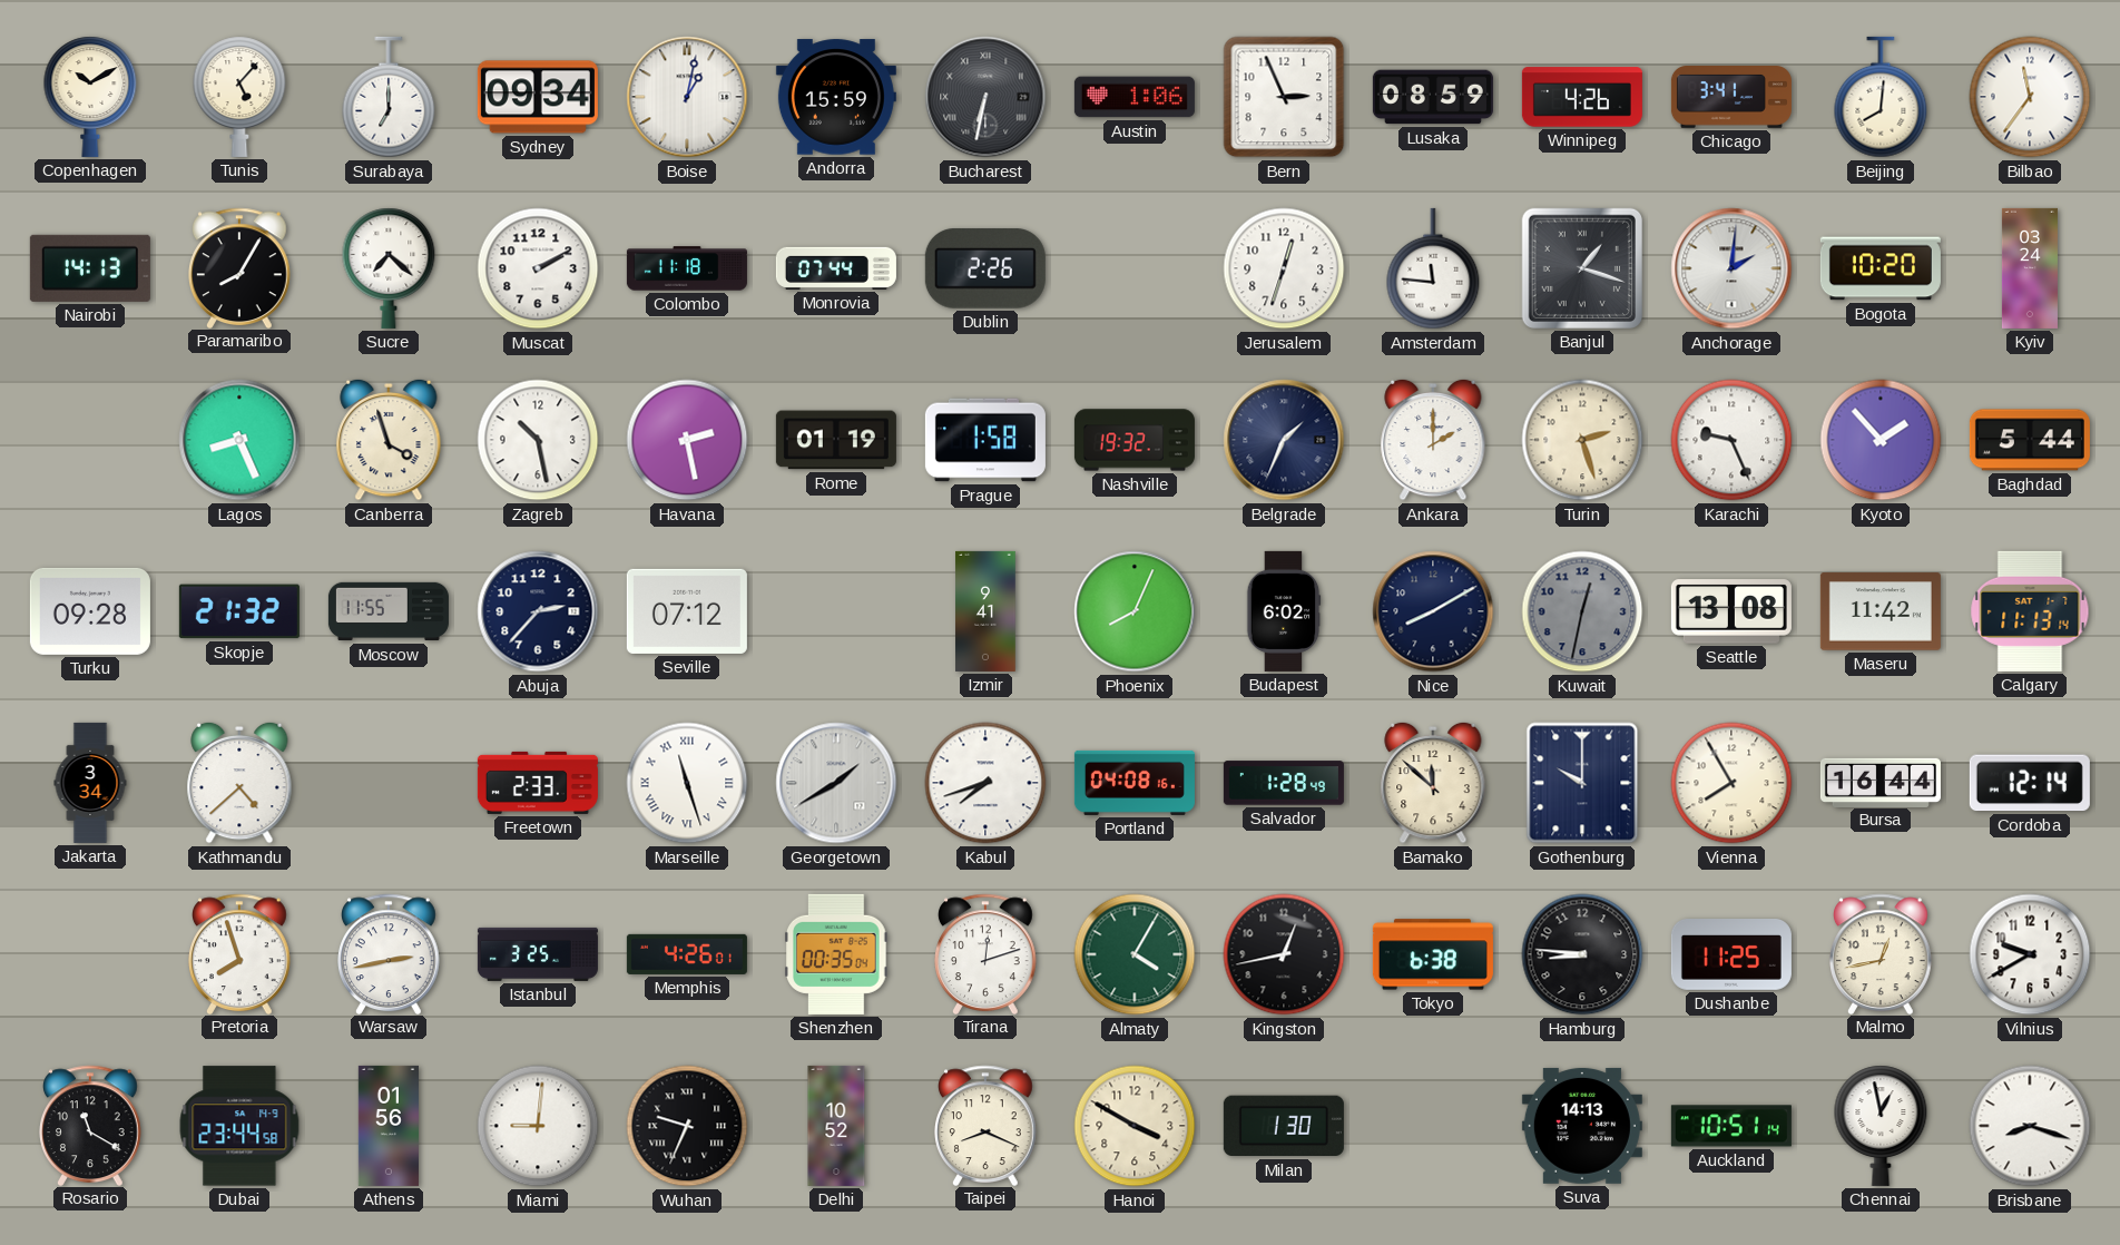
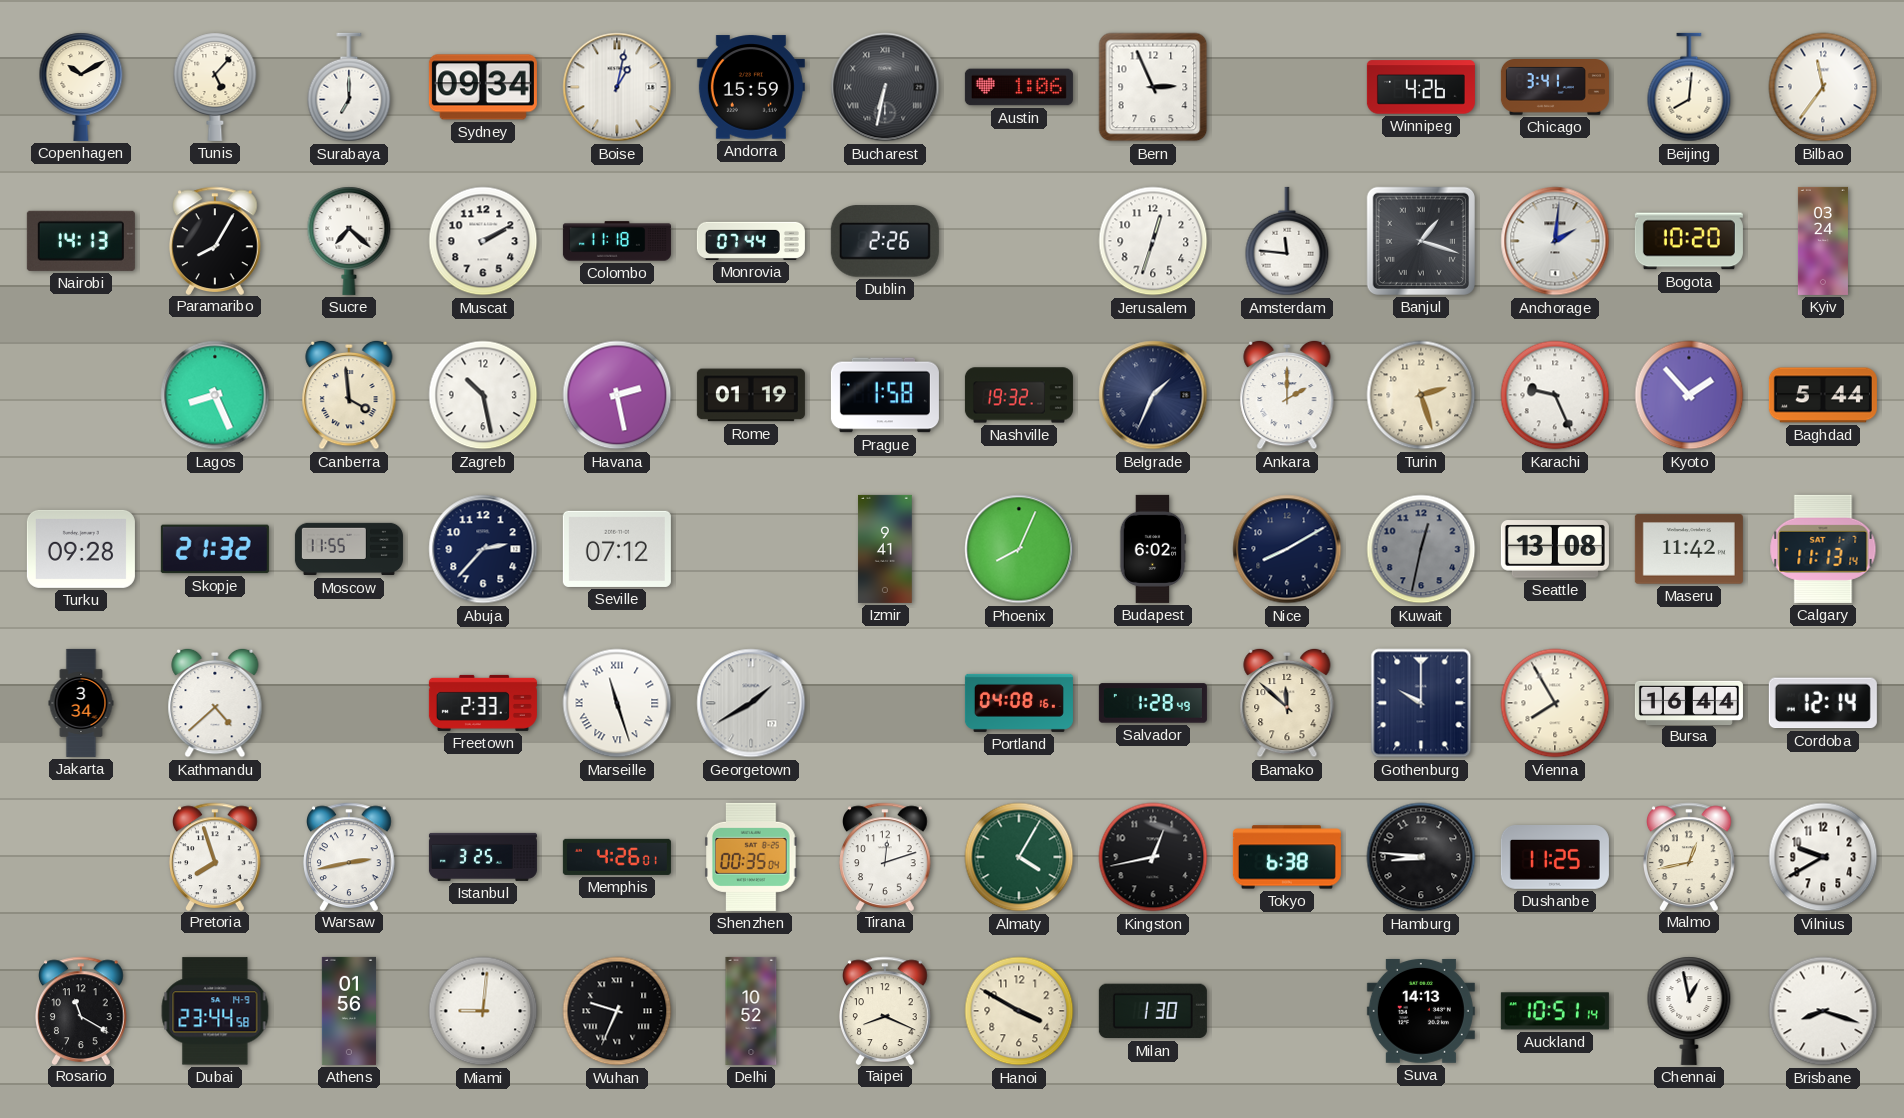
Lusaka: 08:59 -> none (1433, 97)
Canberra: 3:57 -> 3:59 (349, 395)
Kabul: 7:42 -> none (985, 783)
